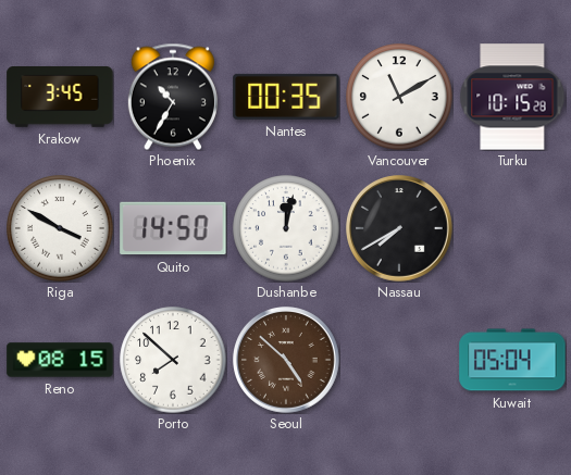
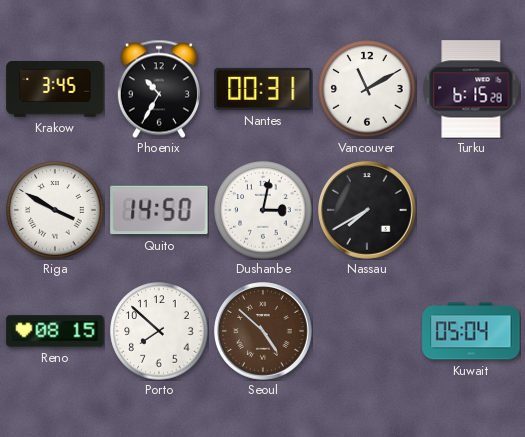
Nantes: 00:35 -> 00:31 (263, 89)
Turku: 10:15 -> 6:15 (471, 89)
Dushanbe: 12:02 -> 3:02 (263, 210)
